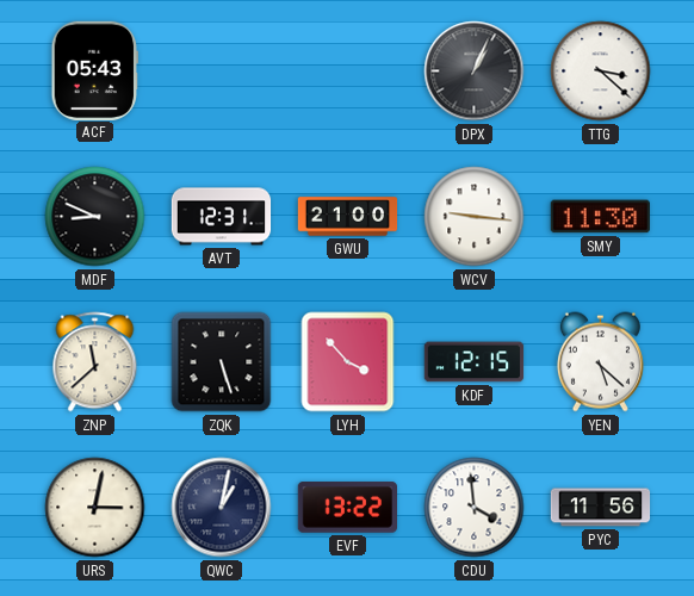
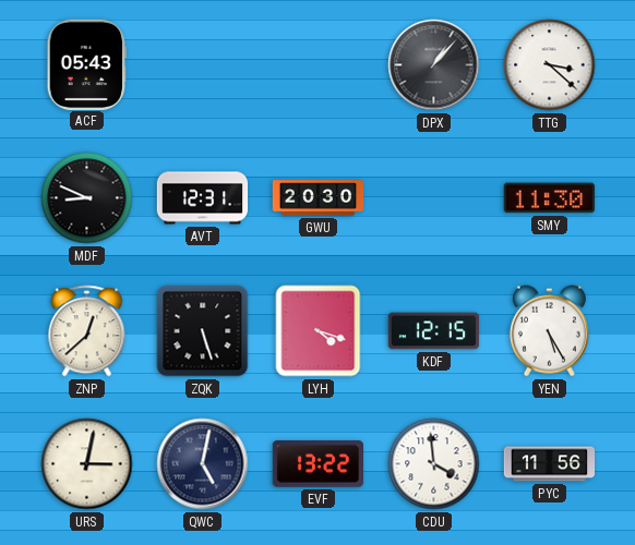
DPX: 1:04 -> 1:07 (434, 65)
GWU: 21:00 -> 20:30 (319, 198)
WCV: 9:16 -> none (475, 217)
ZNP: 11:38 -> 12:38 (87, 331)
LYH: 3:53 -> 4:18 (319, 331)
YEN: 5:22 -> 5:25 (549, 331)
QWC: 1:02 -> 5:02 (203, 464)
